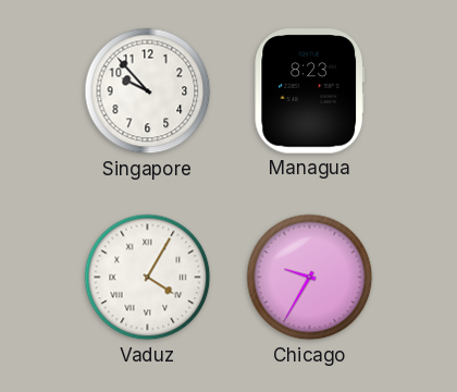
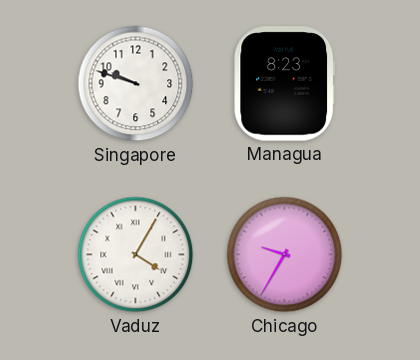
Singapore: 9:53 -> 9:48 (136, 84)
